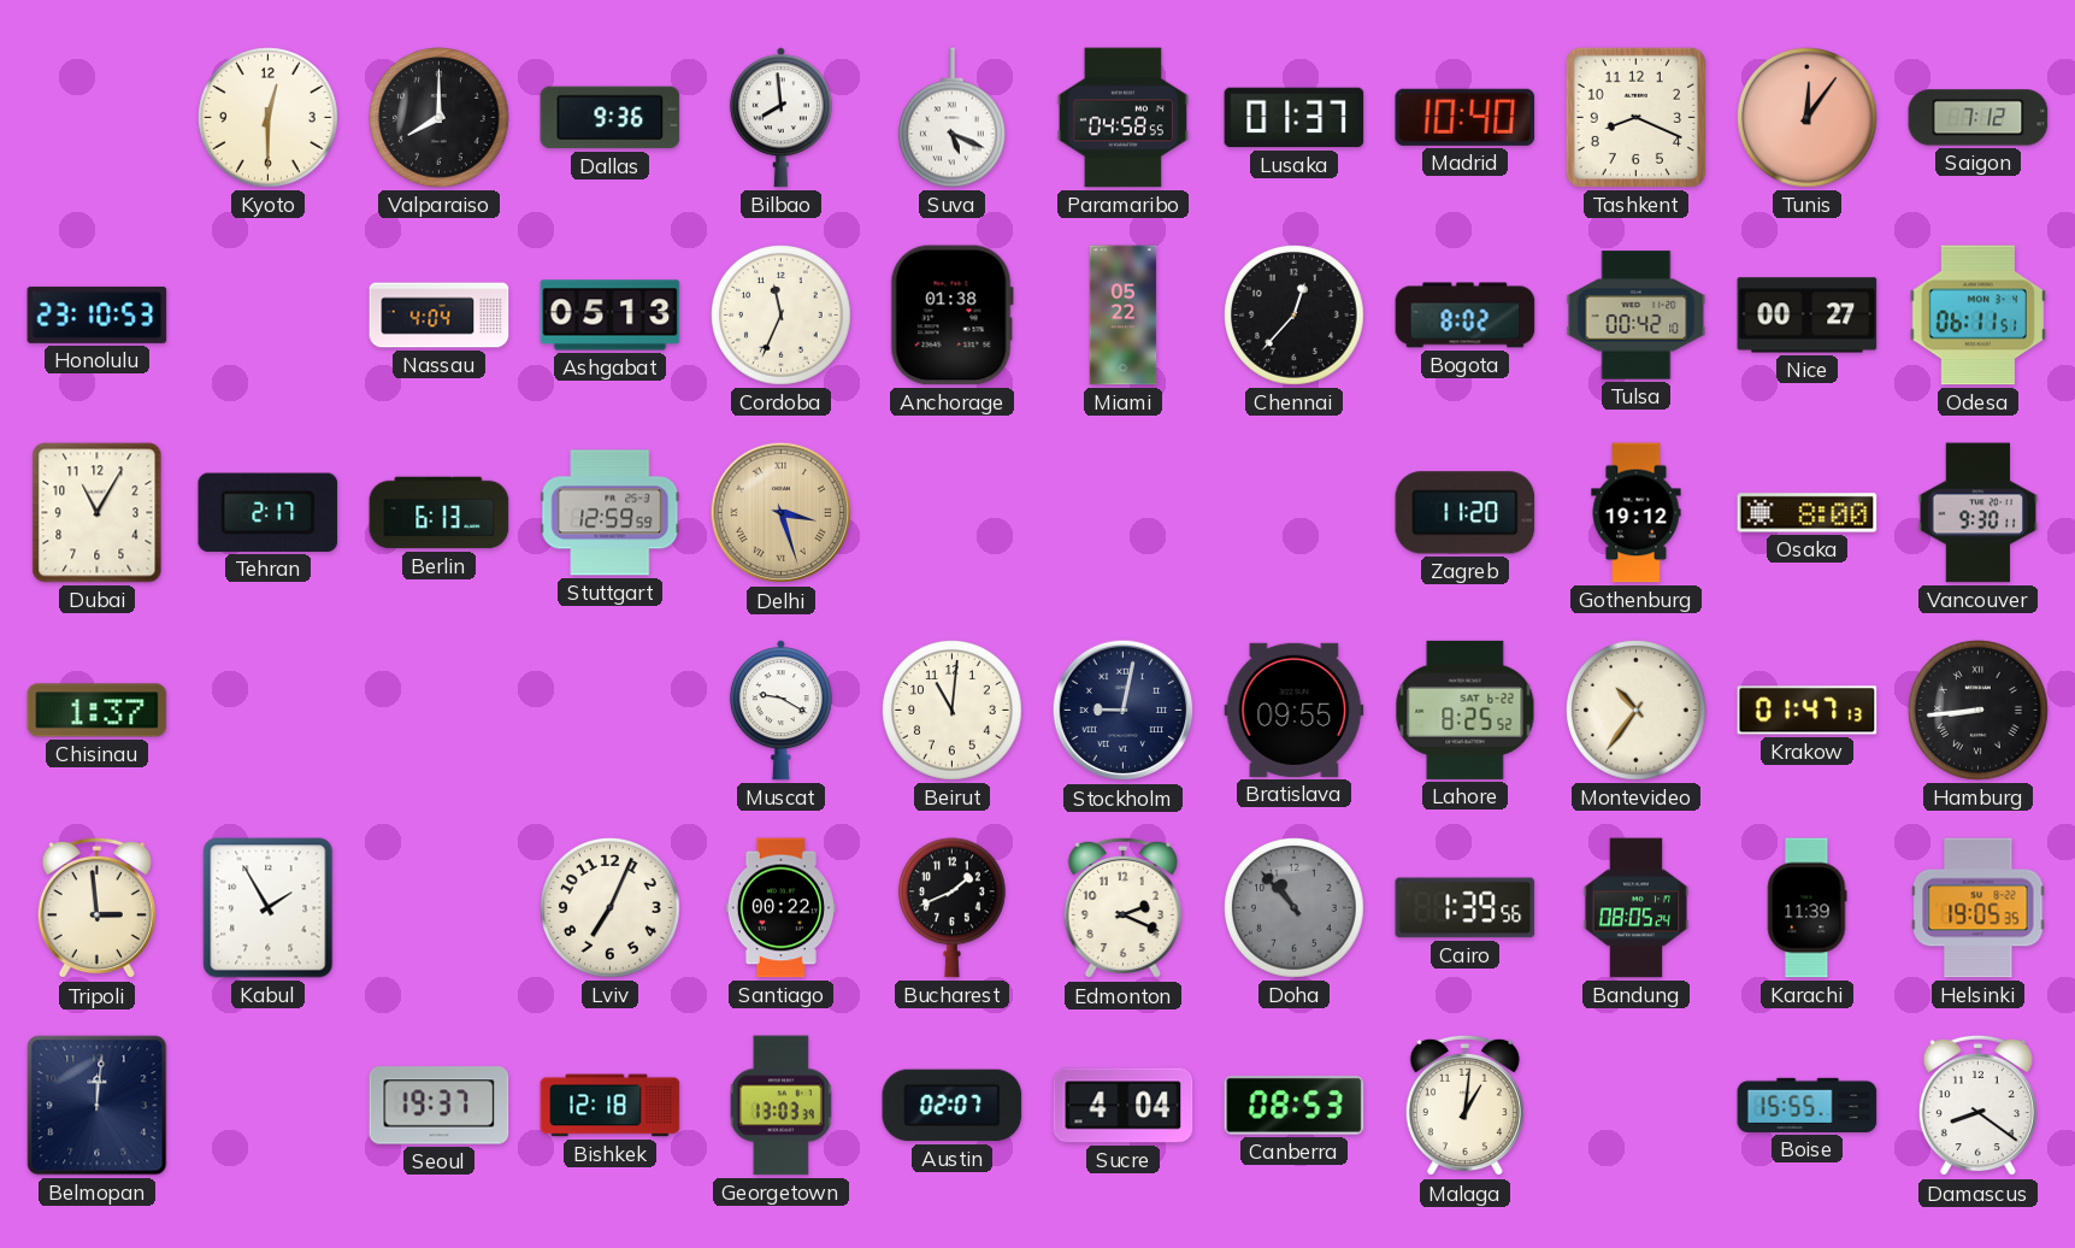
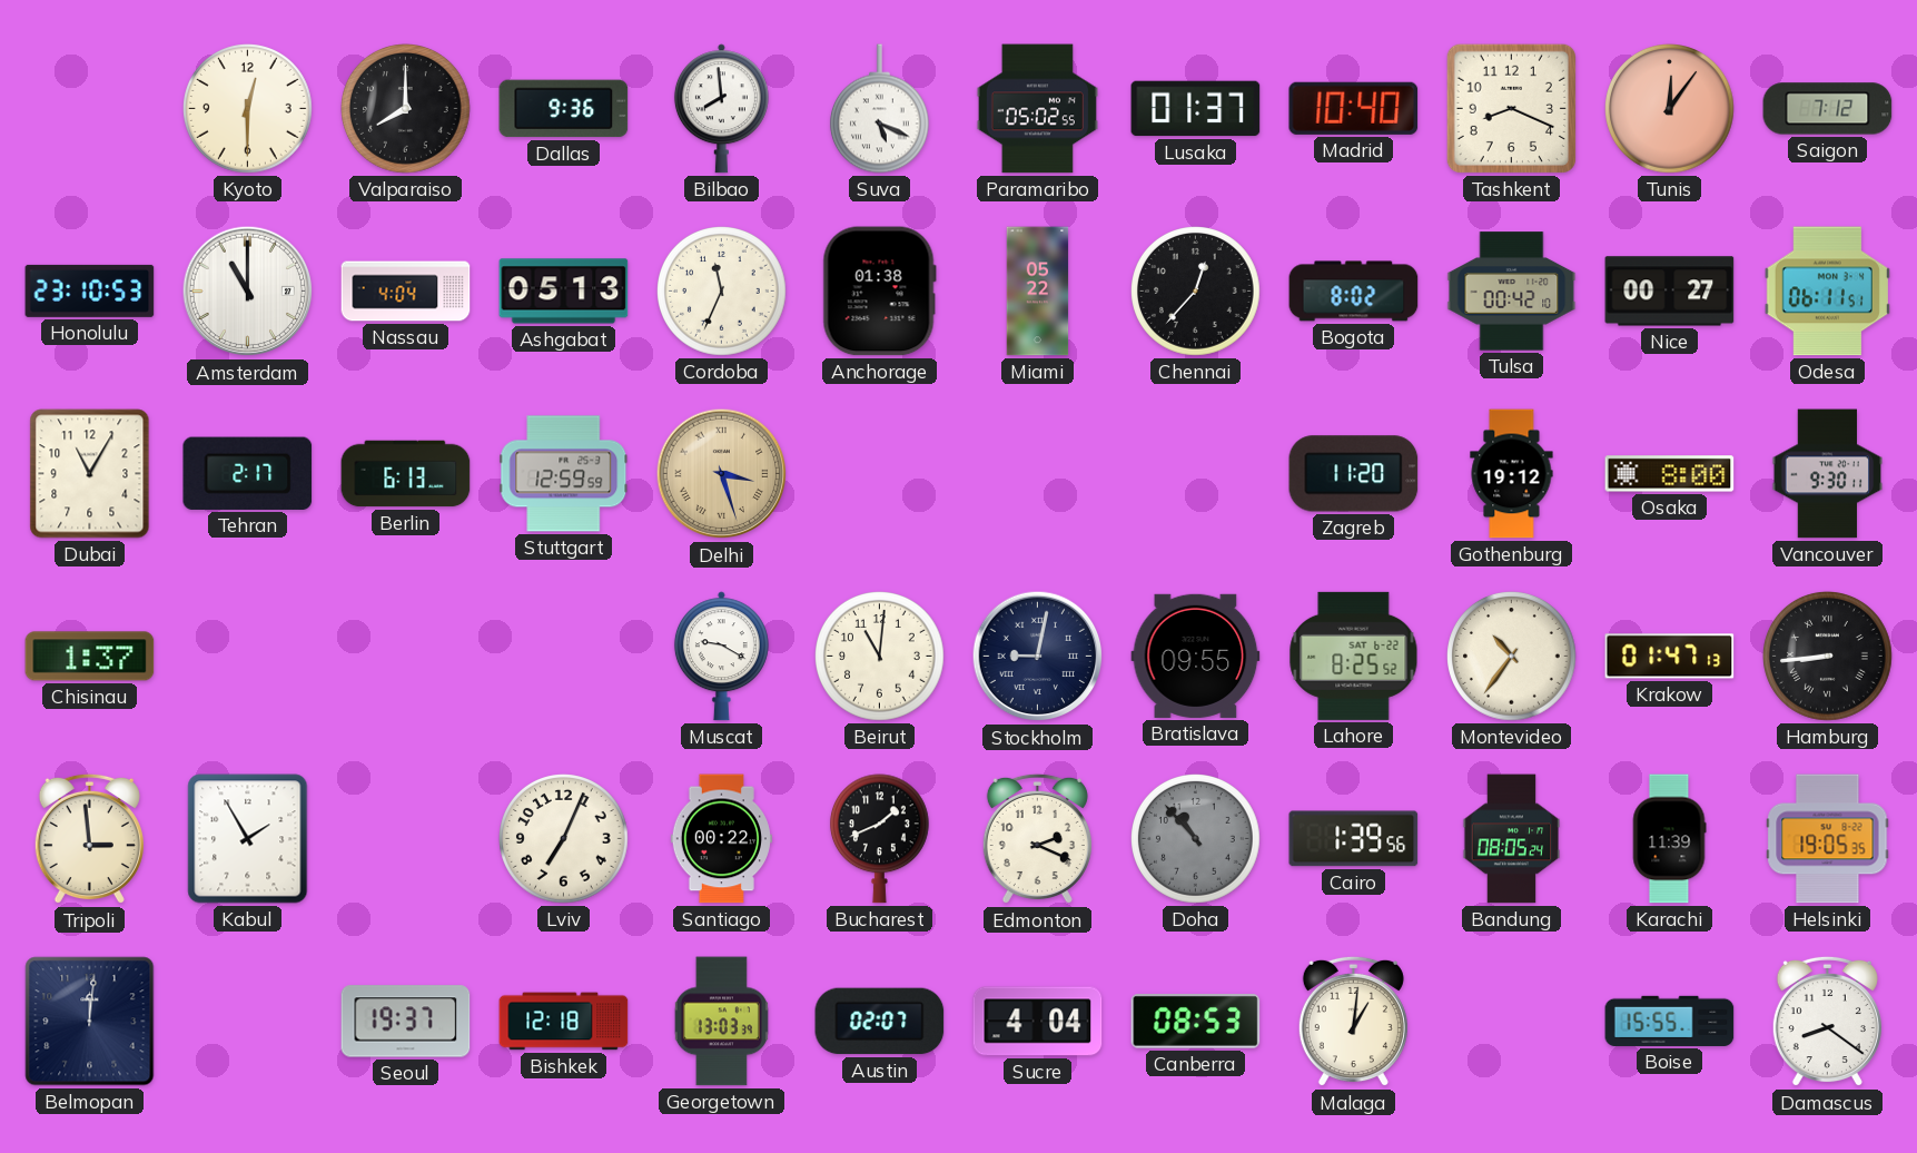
Paramaribo: 04:58 -> 05:02 (1037, 109)
Amsterdam: none -> 11:00 (248, 292)
